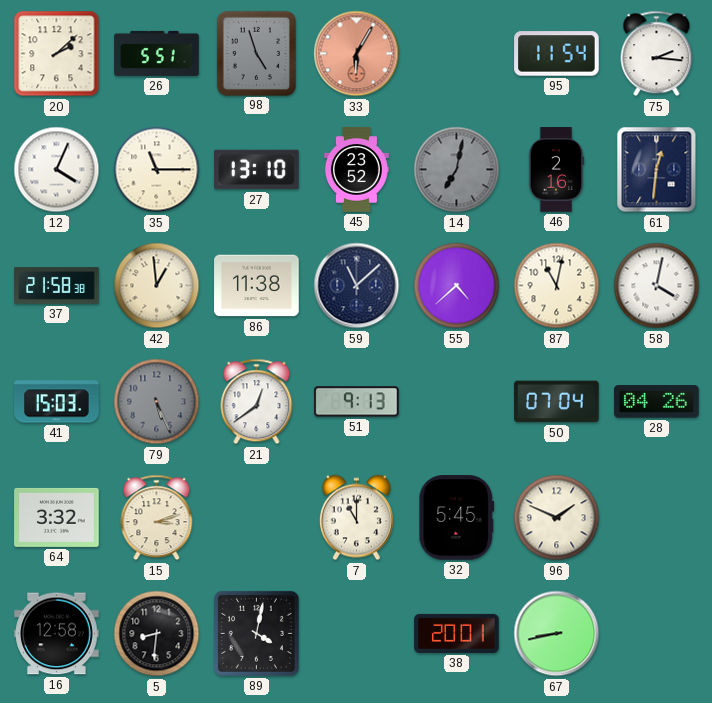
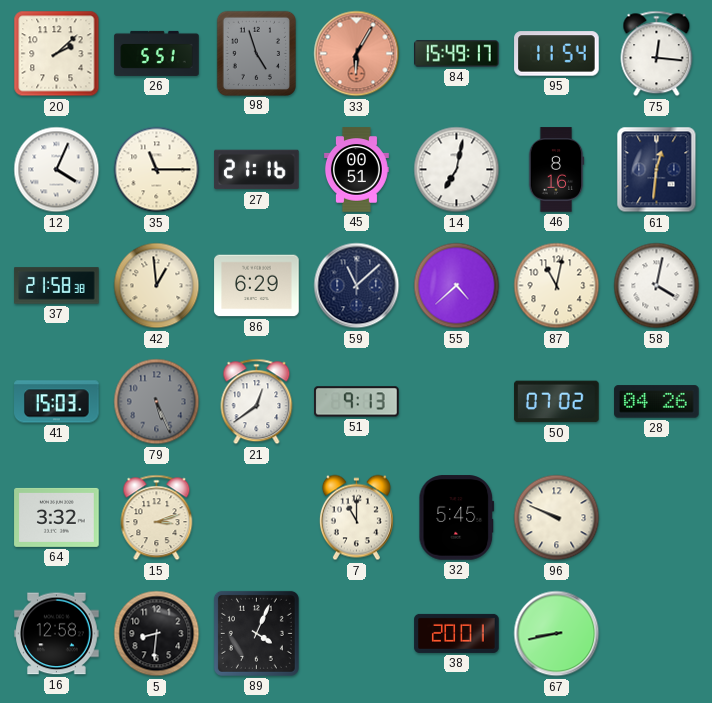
84: none -> 15:49 (457, 54)
75: 2:16 -> 12:16 (657, 54)
27: 13:10 -> 21:16 (257, 170)
45: 23:52 -> 00:51 (356, 170)
14 dial: grey -> white (457, 170)
46: 2:16 -> 8:16 (556, 170)
86: 11:38 -> 6:29 (257, 286)
50: 07:04 -> 07:02 (557, 402)
96: 1:49 -> 9:49 (557, 518)
89: 4:02 -> 4:04 (256, 633)
